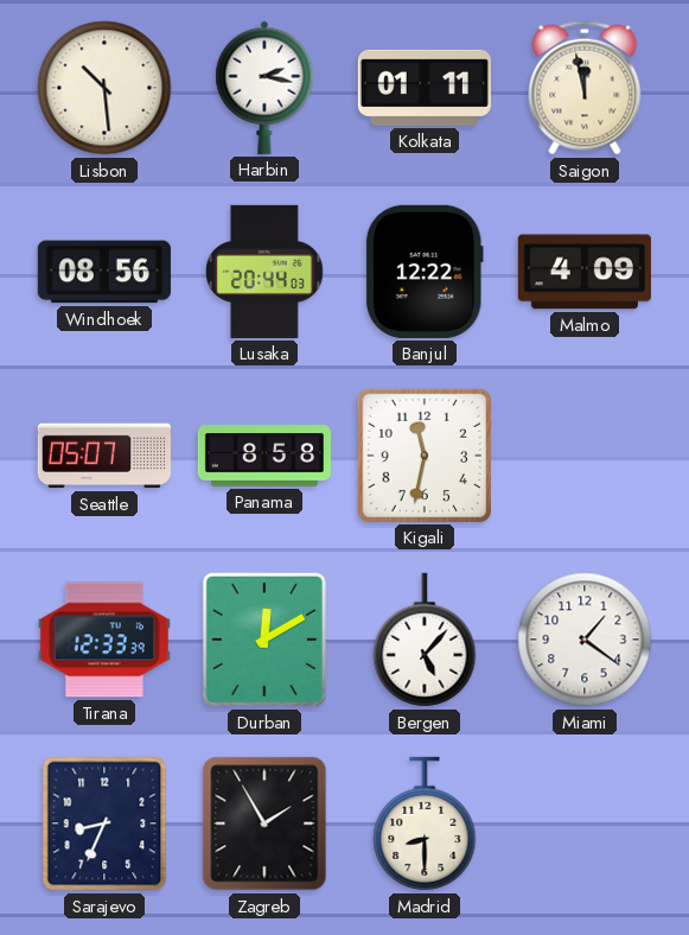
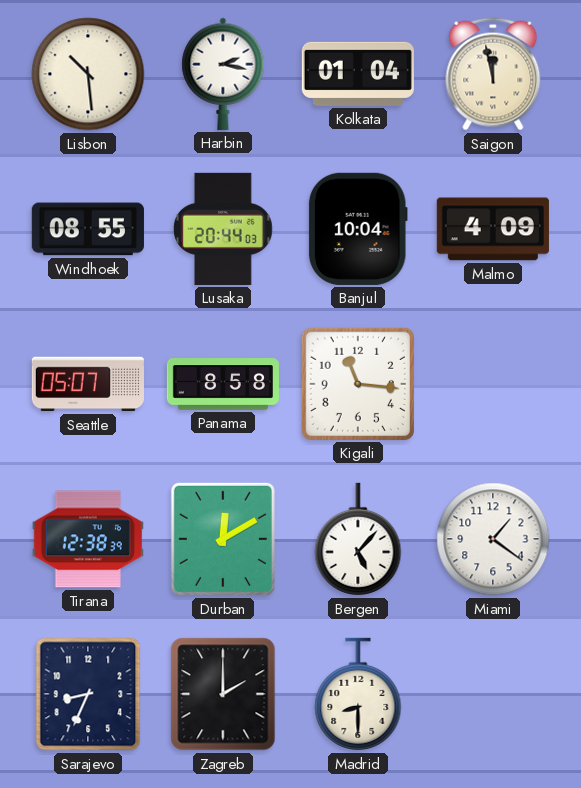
Kolkata: 01:11 -> 01:04 (358, 74)
Windhoek: 08:56 -> 08:55 (88, 229)
Banjul: 12:22 -> 10:04 (358, 229)
Kigali: 11:32 -> 11:16 (358, 384)
Tirana: 12:33 -> 12:38 (88, 539)
Zagreb: 1:55 -> 2:00 (223, 694)
